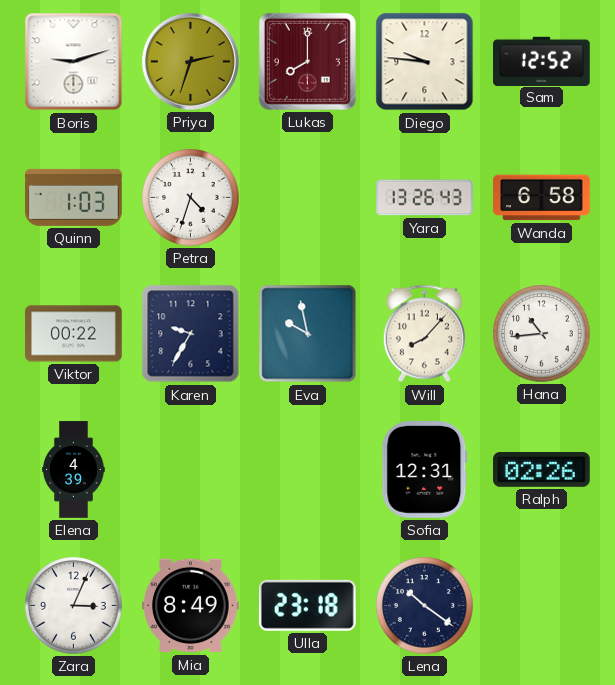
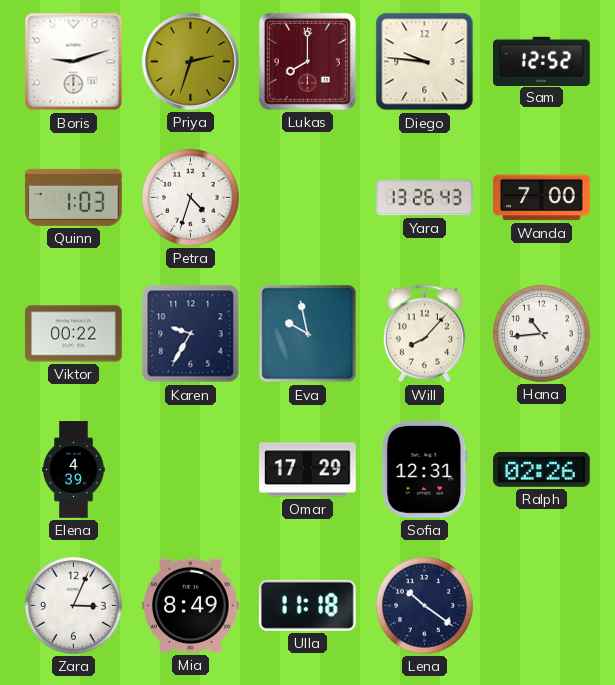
Wanda: 6:58 -> 7:00 (542, 198)
Omar: none -> 17:29 (308, 470)
Ulla: 23:18 -> 11:18 (307, 605)
